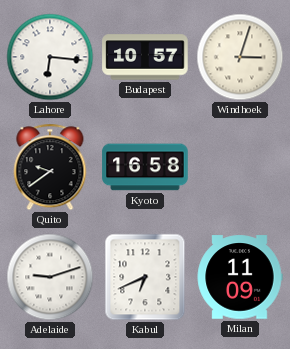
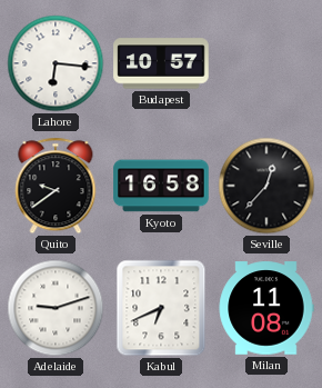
Windhoek: 3:03 -> none (240, 57)
Seville: none -> 12:37 (266, 186)
Milan: 11:09 -> 11:08 (266, 308)
